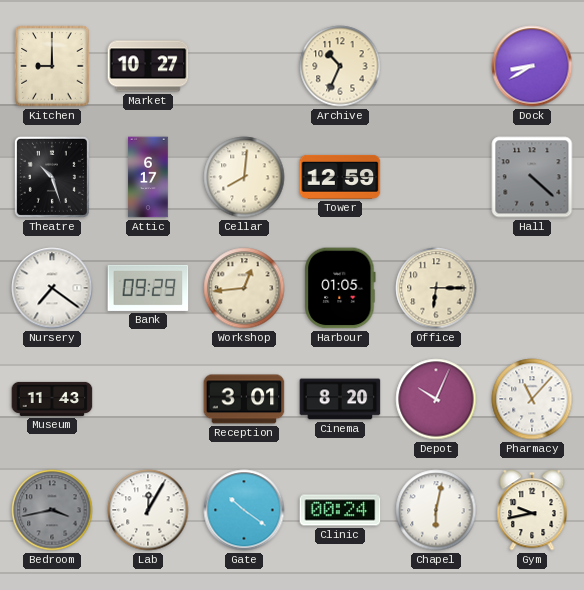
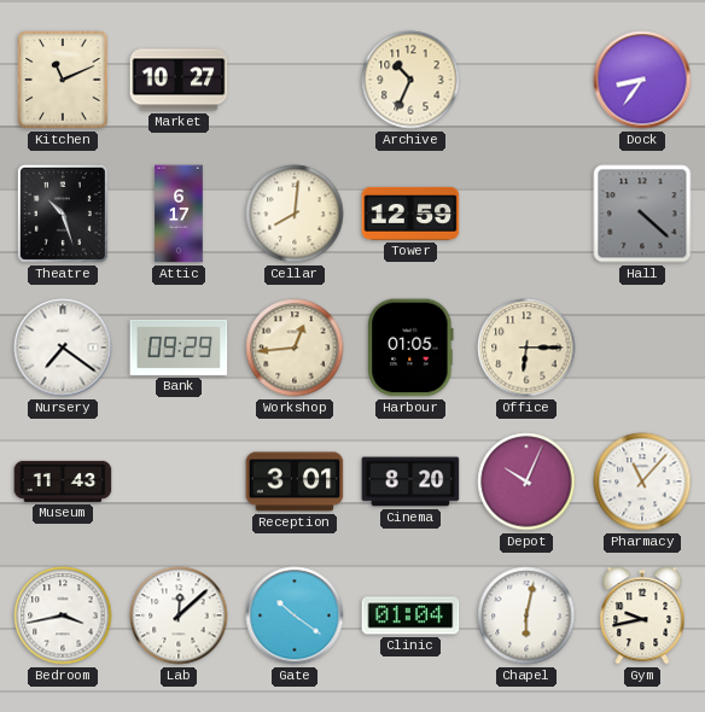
Kitchen: 9:00 -> 11:11 (63, 80)
Dock: 8:40 -> 8:36 (642, 80)
Bedroom dial: grey -> white (63, 615)
Lab: 12:05 -> 12:08 (179, 615)
Clinic: 00:24 -> 01:04 (410, 615)
